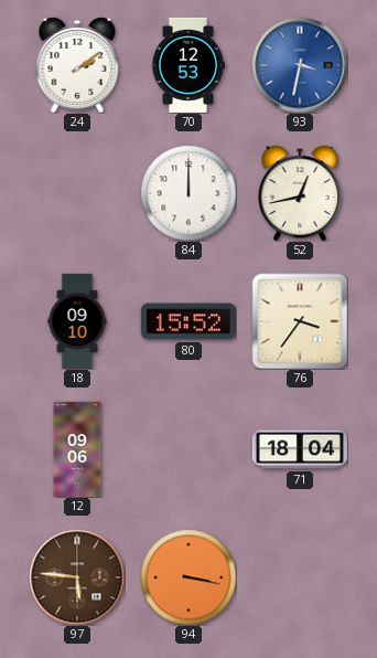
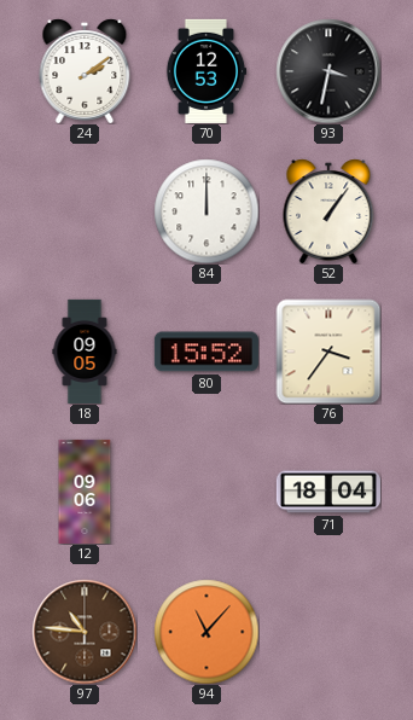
93 dial: blue -> black (328, 71)
52: 12:43 -> 1:06 (328, 211)
18: 09:10 -> 09:05 (85, 350)
97: 5:46 -> 10:46 (85, 632)
94: 3:17 -> 11:07 (206, 632)
